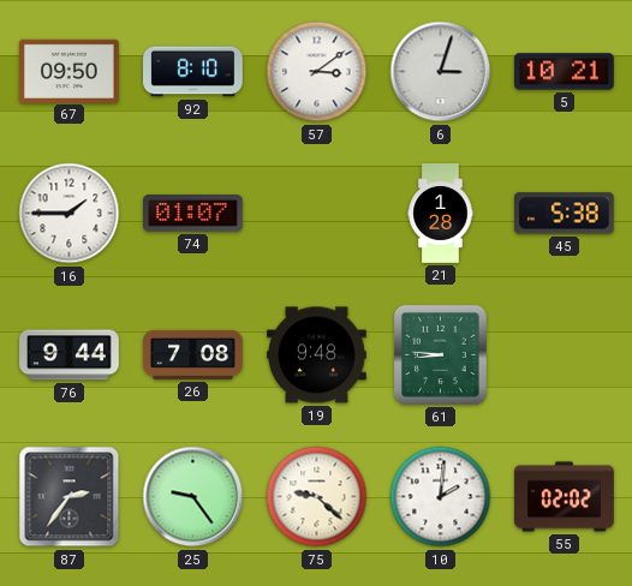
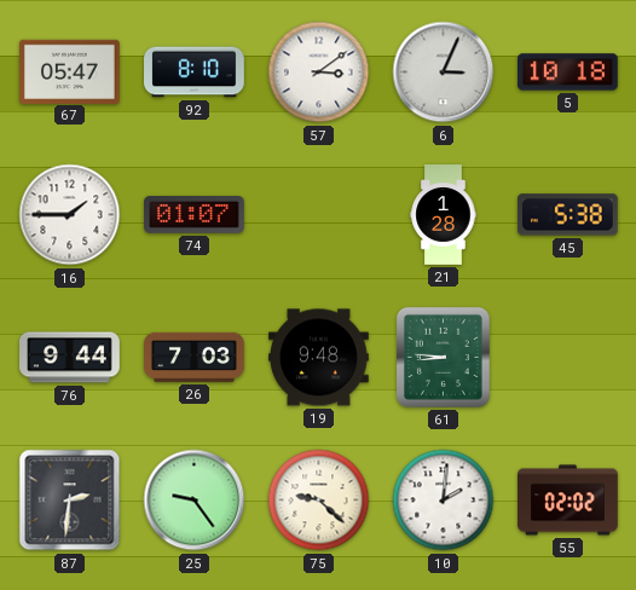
67: 09:50 -> 05:47 (70, 71)
6: 3:03 -> 3:04 (444, 73)
5: 10:21 -> 10:18 (568, 73)
26: 7:08 -> 7:03 (195, 357)
87: 2:36 -> 2:31 (70, 501)
